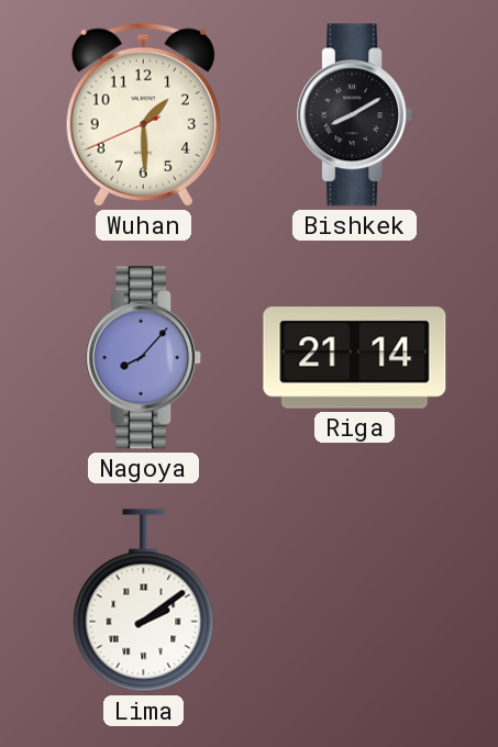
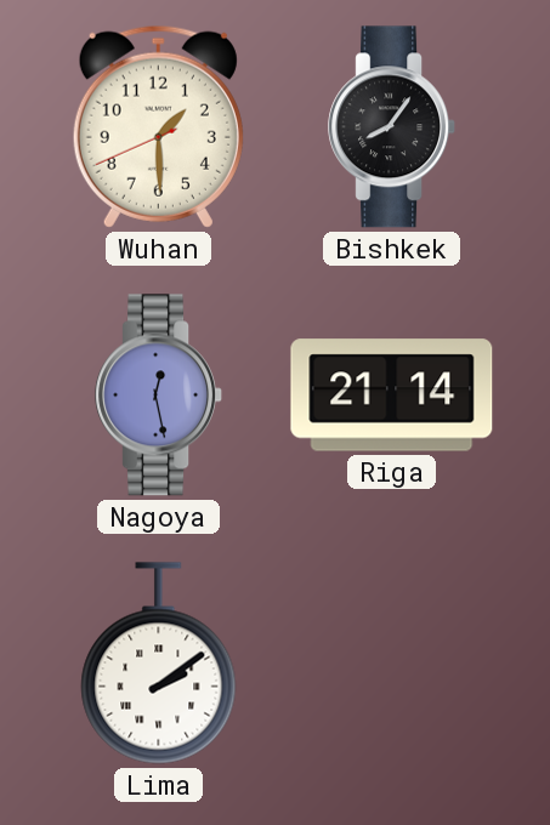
Bishkek: 8:10 -> 8:06 (392, 127)
Nagoya: 8:07 -> 12:28 (159, 396)
